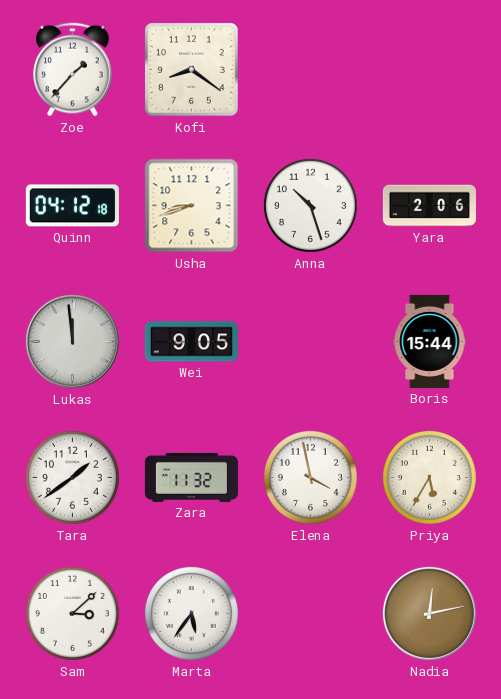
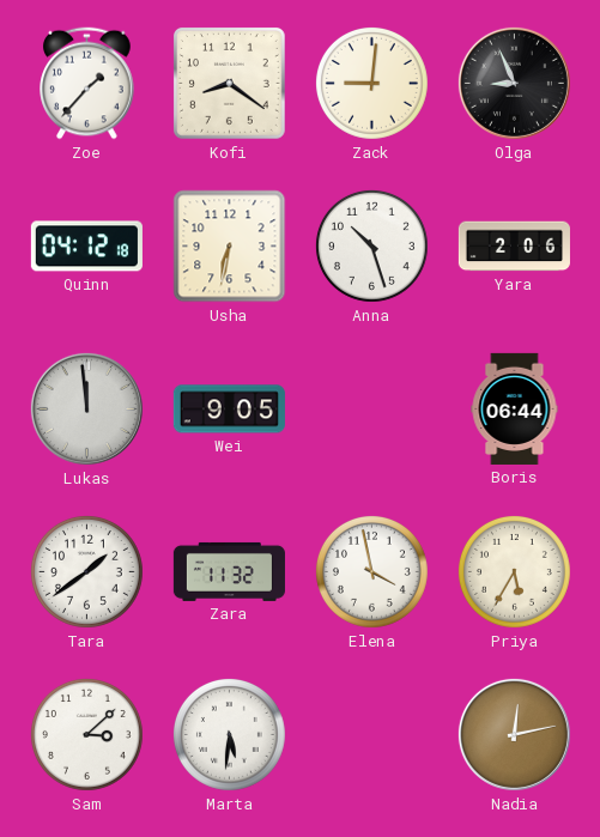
Zack: none -> 9:01 (371, 83)
Olga: none -> 8:56 (514, 83)
Usha: 8:42 -> 6:32 (230, 247)
Boris: 15:44 -> 06:44 (515, 408)
Marta: 5:36 -> 5:31 (229, 734)
